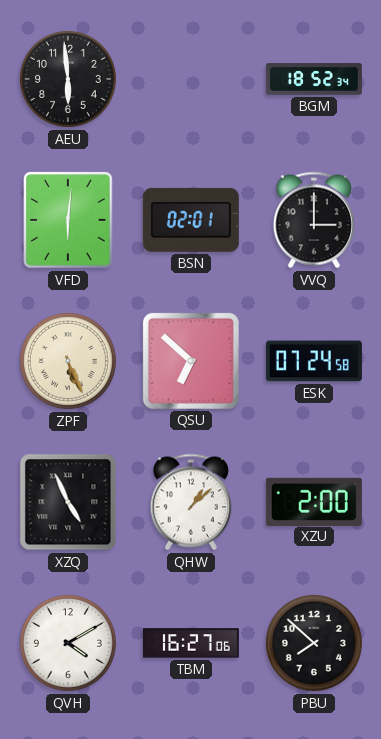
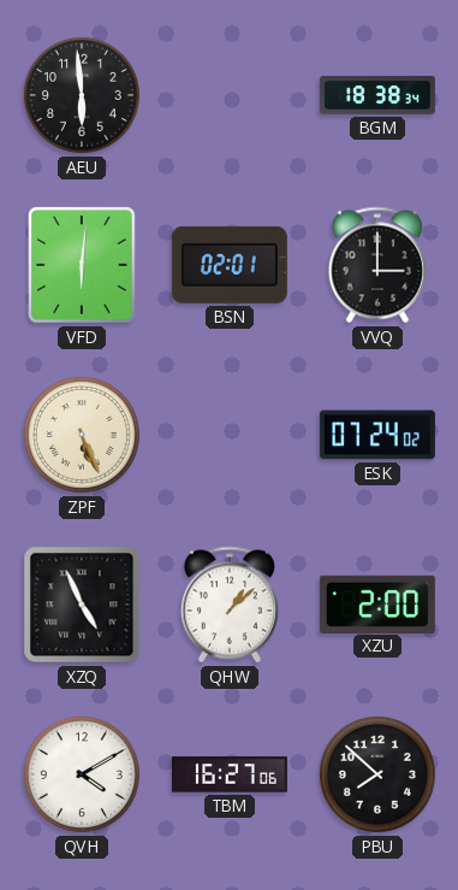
BGM: 18:52 -> 18:38 (377, 95)
QSU: 6:52 -> none (191, 361)
ESK: 07:24:58 -> 07:24:02 (377, 435)
